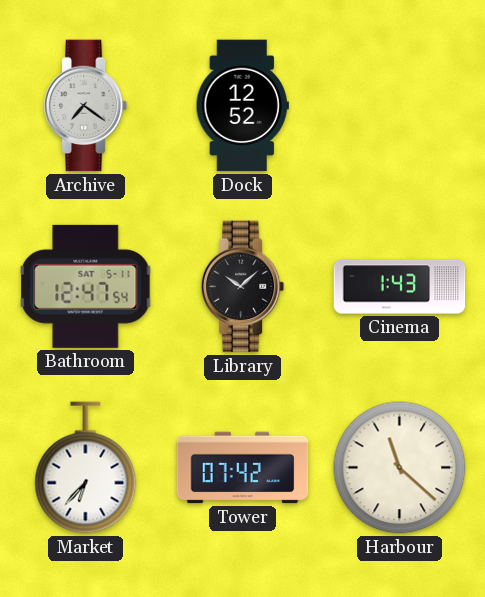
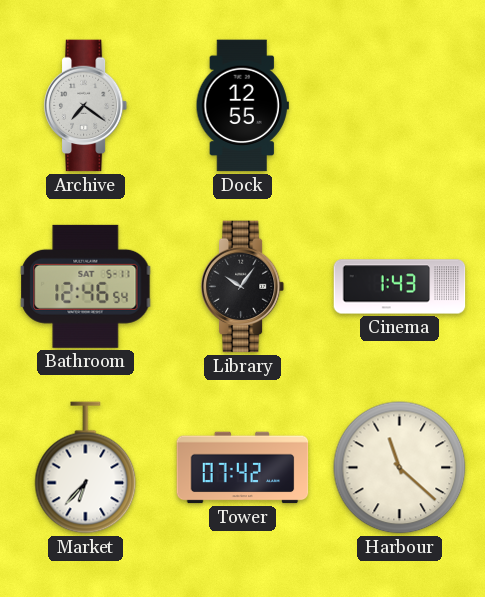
Dock: 12:52 -> 12:55 (242, 106)
Bathroom: 12:47 -> 12:46 (86, 286)
Library: 10:08 -> 10:06 (243, 287)
